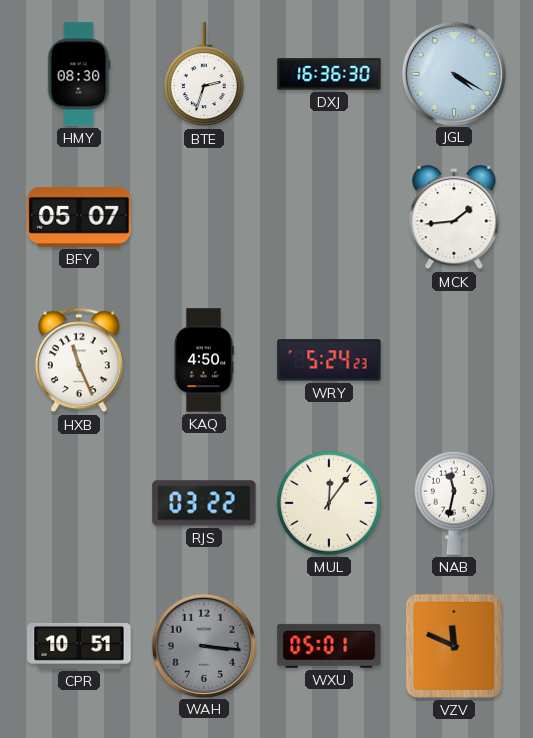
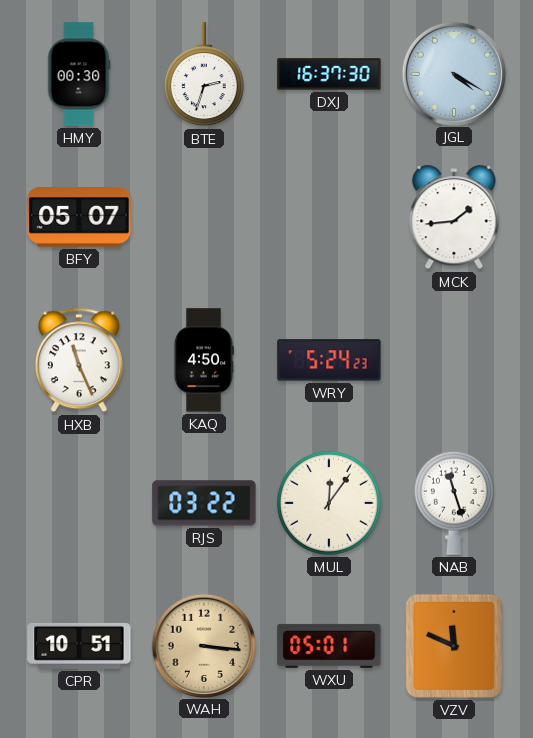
HMY: 08:30 -> 00:30 (79, 74)
DXJ: 16:36 -> 16:37 (329, 74)
NAB: 11:32 -> 11:27 (454, 503)
WAH dial: grey -> champagne (203, 645)
